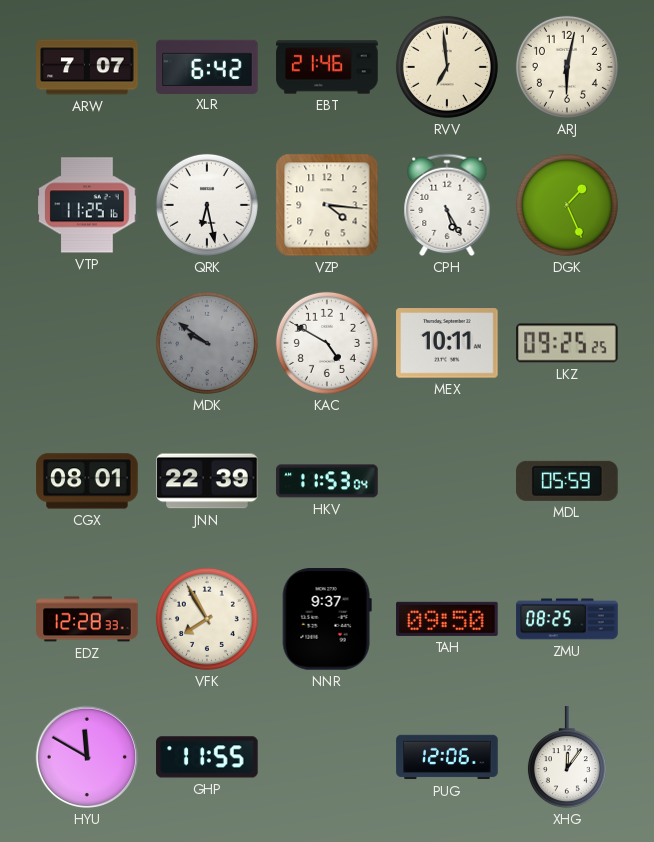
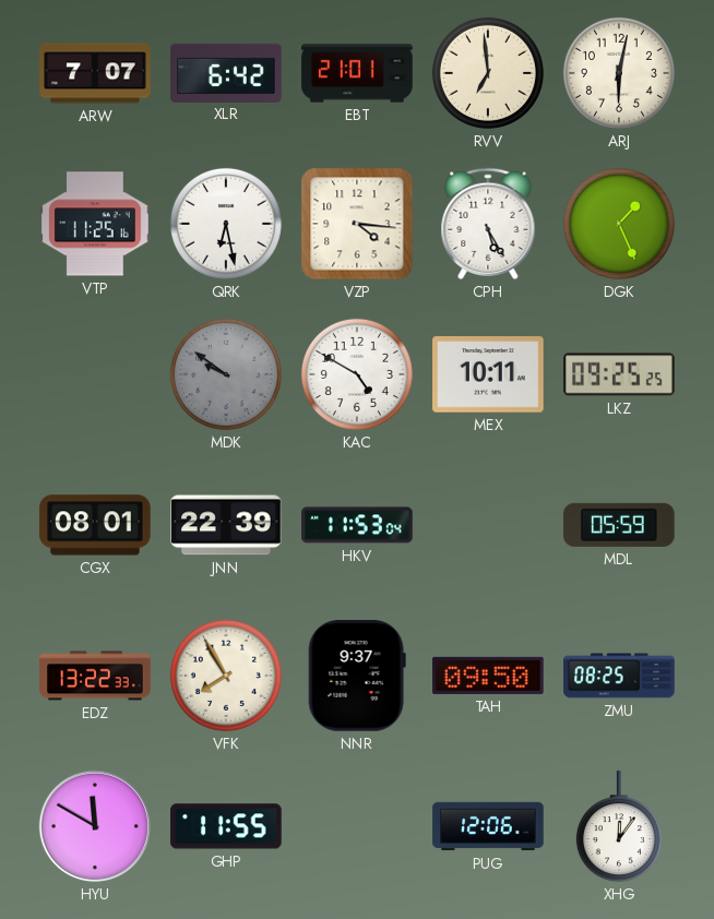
EBT: 21:46 -> 21:01 (357, 73)
EDZ: 12:28 -> 13:22 (95, 676)
